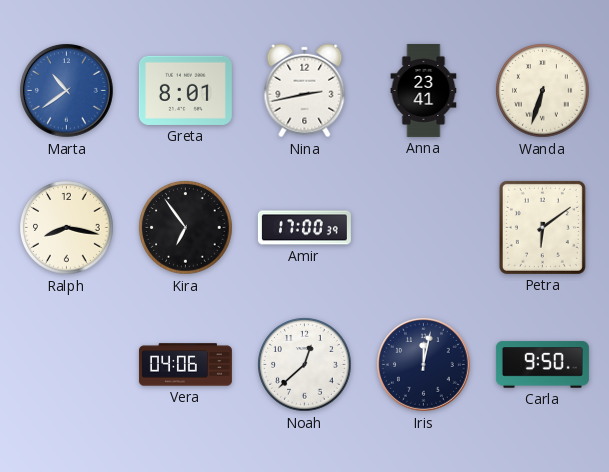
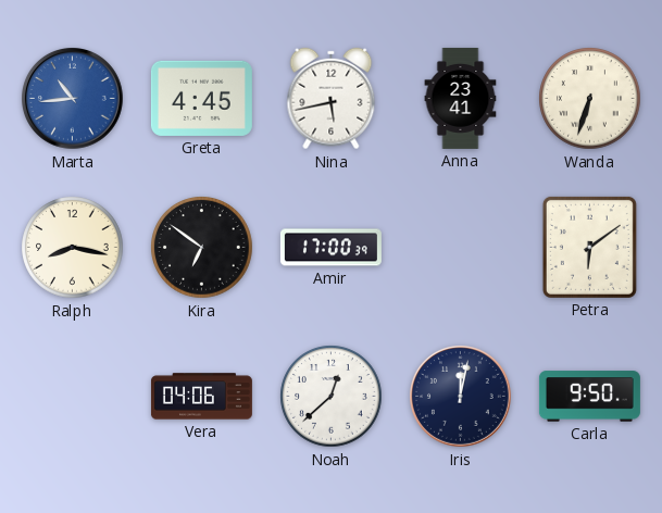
Marta: 10:39 -> 10:44 (73, 99)
Greta: 8:01 -> 4:45 (201, 98)
Nina: 2:43 -> 5:43 (332, 99)
Kira: 6:54 -> 6:51 (202, 248)
